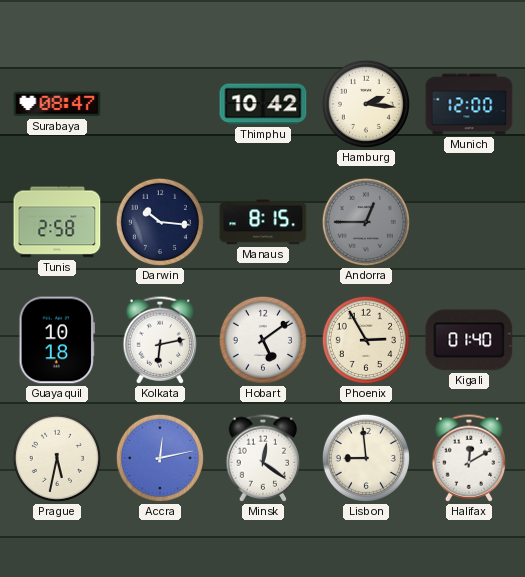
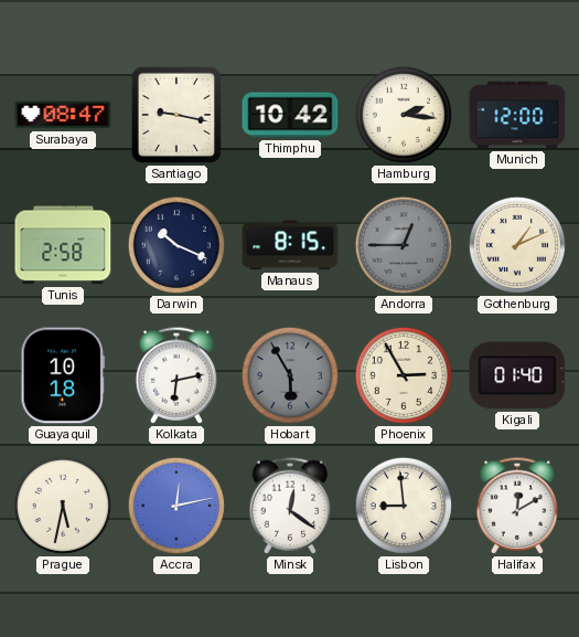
Santiago: none -> 9:17 (176, 115)
Darwin: 10:16 -> 10:19 (176, 245)
Gothenburg: none -> 1:11 (517, 245)
Hobart: 5:09 -> 5:55 (290, 375)
Hobart dial: white -> grey (290, 375)
